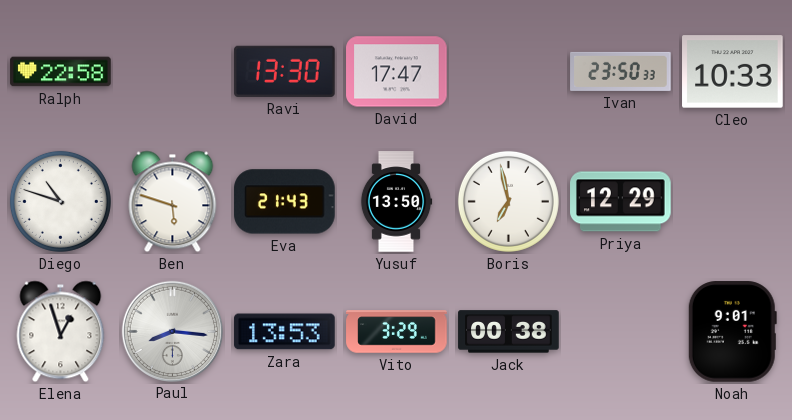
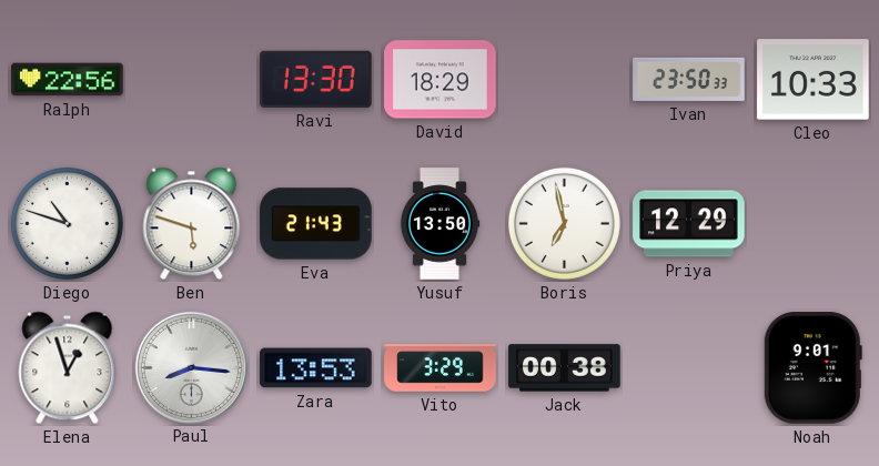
Ralph: 22:58 -> 22:56 (68, 80)
David: 17:47 -> 18:29 (441, 80)
